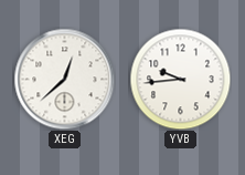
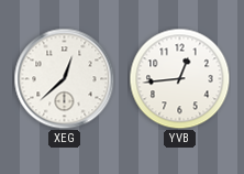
YVB: 9:44 -> 12:44 (179, 78)
